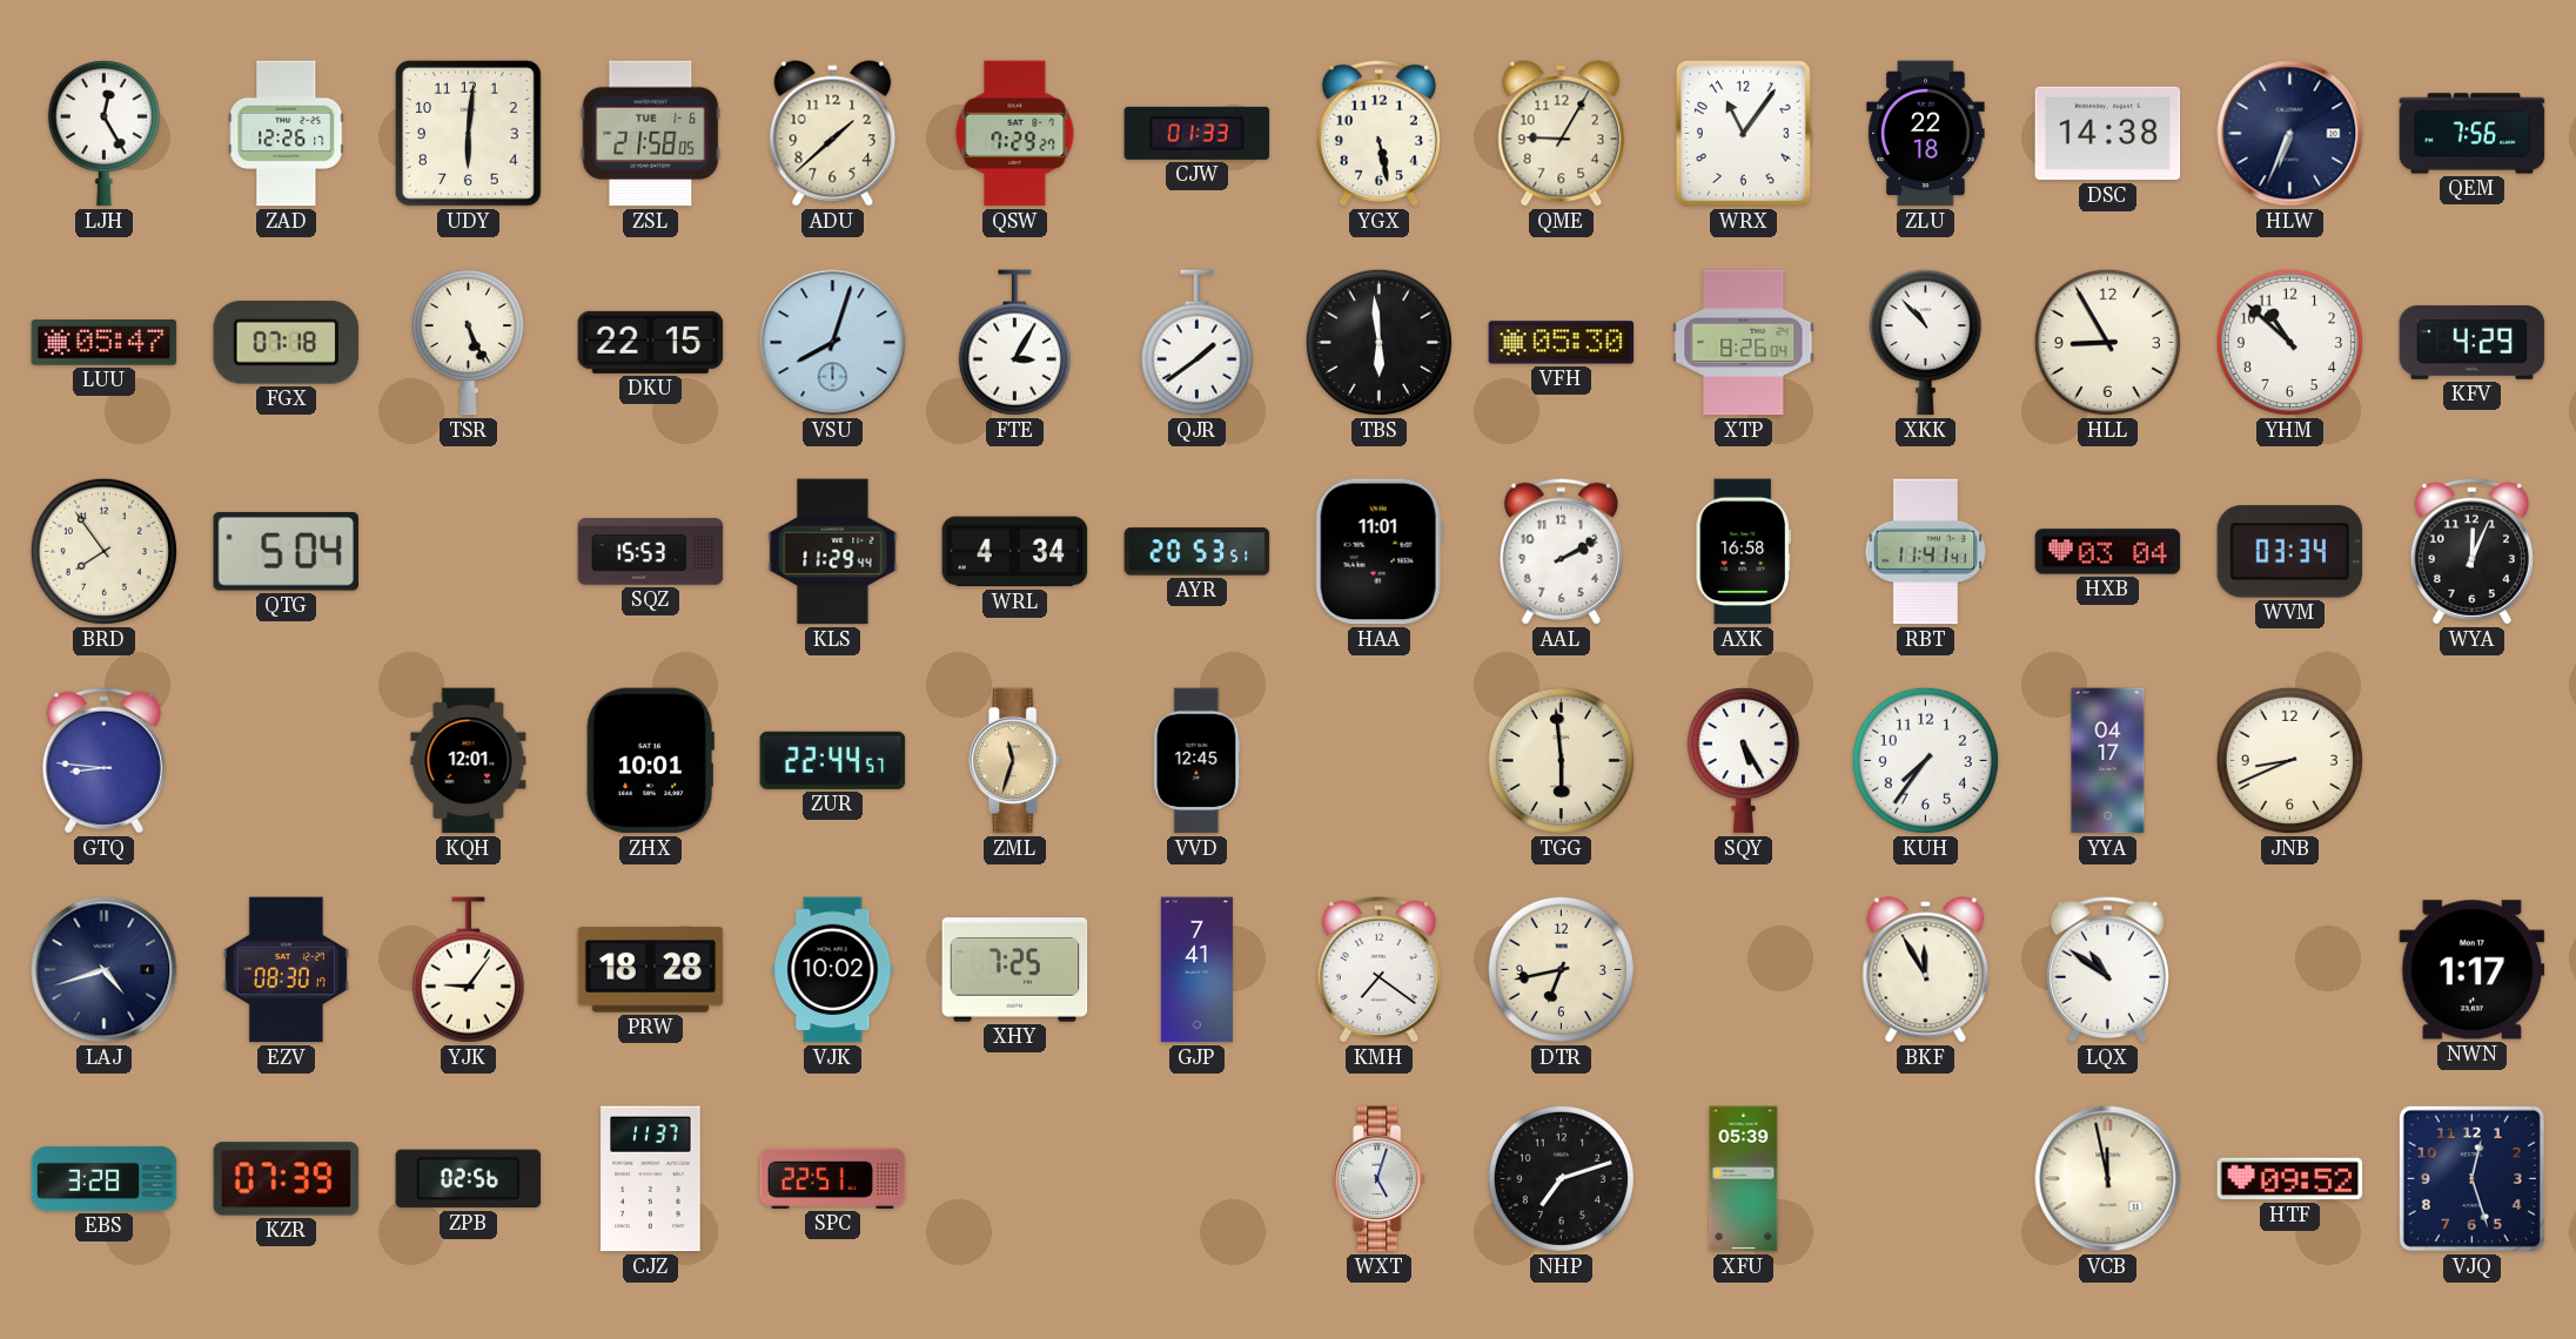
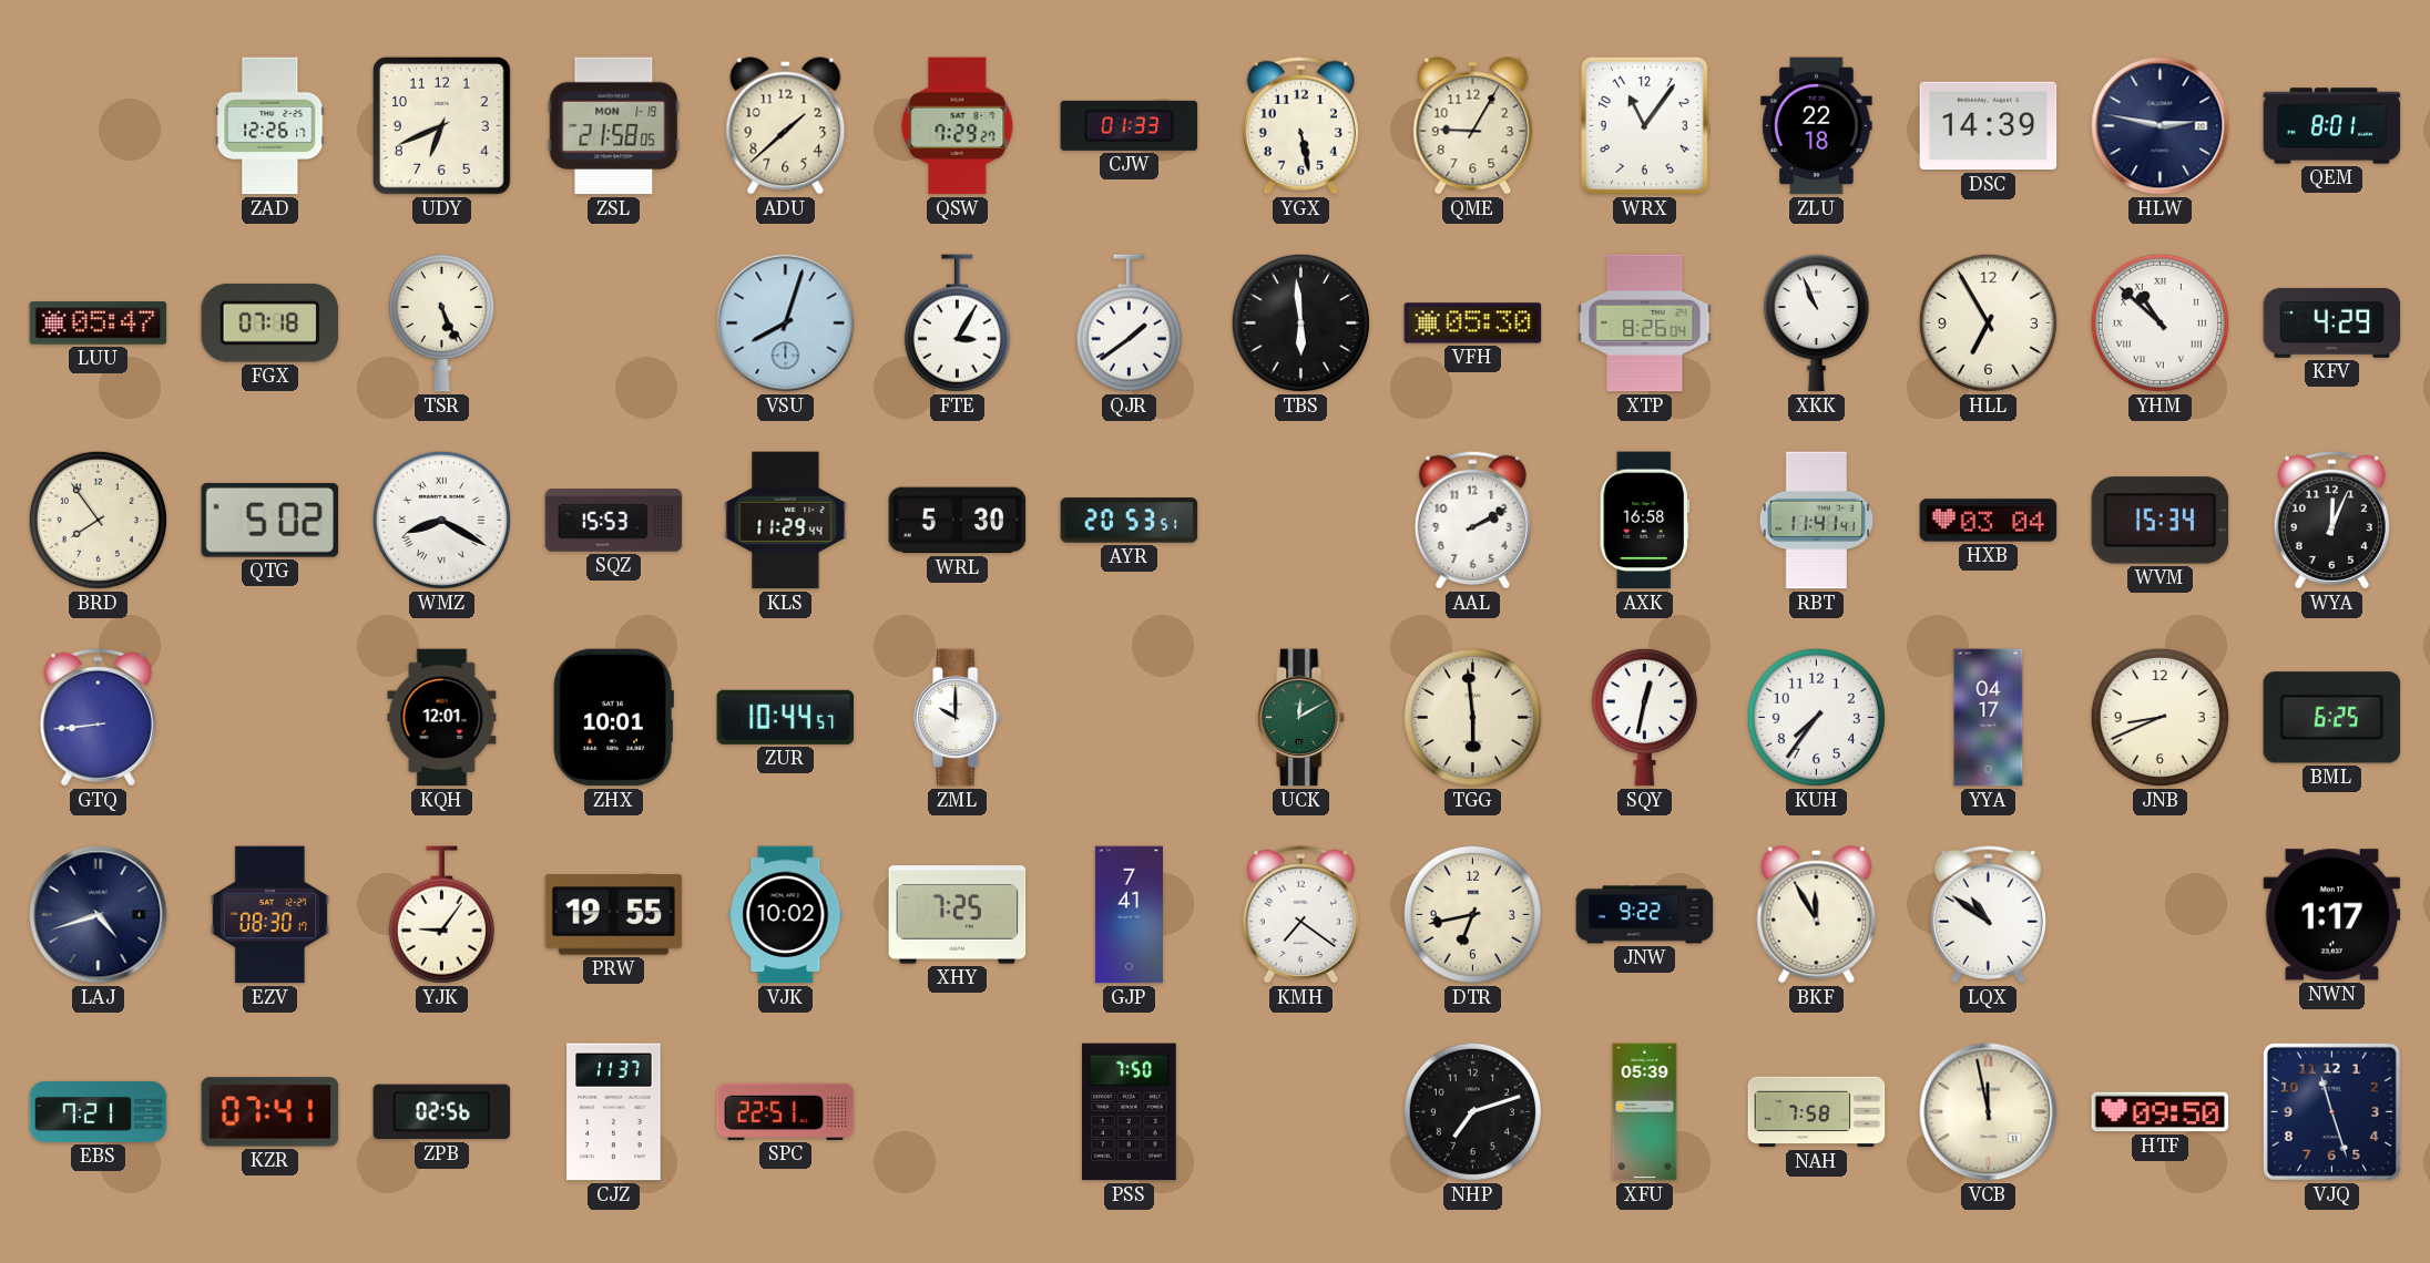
LJH: 12:25 -> none (103, 133)
UDY: 6:01 -> 6:41 (442, 126)
ZSL date: TUE 1-6 -> MON 1-19 (614, 126)
DSC: 14:38 -> 14:39 (1989, 126)
HLW: 6:34 -> 2:47 (2161, 126)
QEM: 7:56 -> 8:01 (2332, 126)
DKU: 22:15 -> none (651, 342)
XKK: 10:53 -> 10:56 (1816, 322)
HLL: 8:55 -> 6:55 (1988, 322)
YHM numerals: Arabic -> Roman (2160, 322)
QTG: 5:04 -> 5:02 (269, 520)
WMZ: none -> 8:20 (441, 520)
WRL: 4:34 -> 5:30 (958, 521)
HAA: 11:01 -> none (1378, 552)
WVM: 03:34 -> 15:34 (2161, 521)
GTQ: 8:46 -> 8:44 (98, 717)
ZUR: 22:44 -> 10:44 (786, 717)
ZML: 11:33 -> 10:00 (958, 718)
ZML dial: champagne -> white (958, 718)
VVD: 12:45 -> none (1198, 761)
UCK: none -> 12:10 (1301, 718)
SQY: 5:25 -> 12:32 (1644, 717)
BML: none -> 6:25 (2332, 718)
PRW: 18:28 -> 19:55 (614, 915)
JNW: none -> 9:22 (1645, 915)
EBS: 3:28 -> 7:21 (99, 1111)
KZR: 07:39 -> 07:41 (270, 1112)
PSS: none -> 7:50 (1130, 1112)
WXT: 5:03 -> none (1380, 1179)
NAH: none -> 7:58 (1817, 1112)
HTF: 09:52 -> 09:50 (2161, 1112)
VJQ: 12:27 -> 11:27 (2331, 1111)
